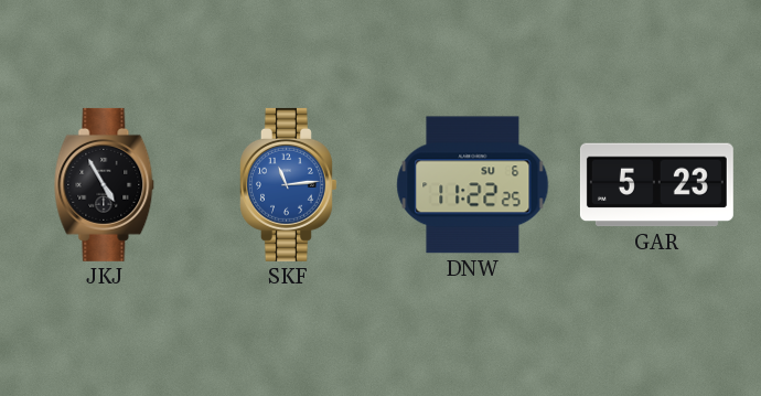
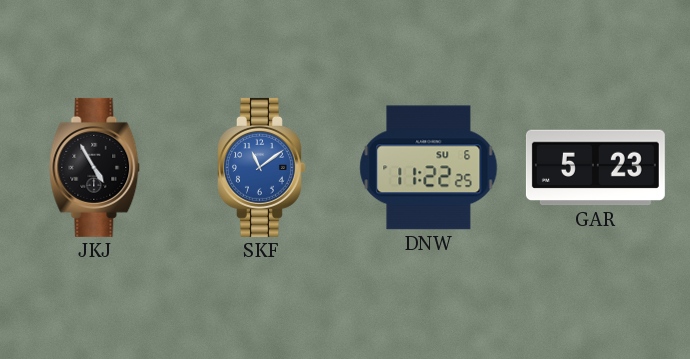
SKF: 11:14 -> 11:09 (262, 167)
